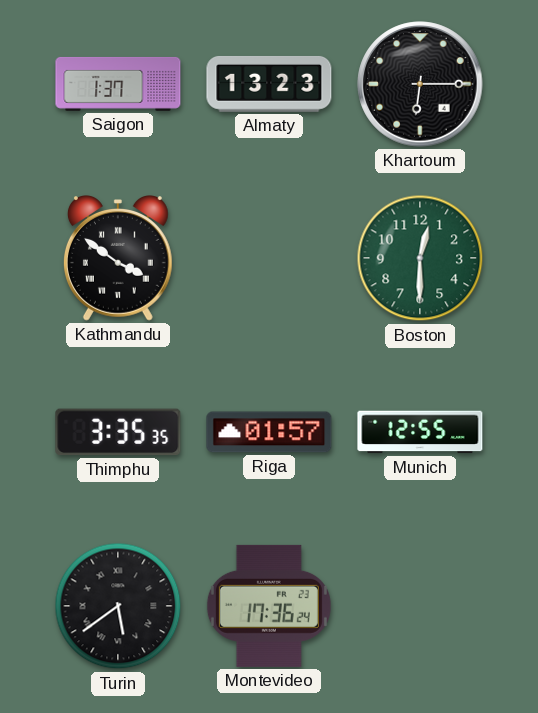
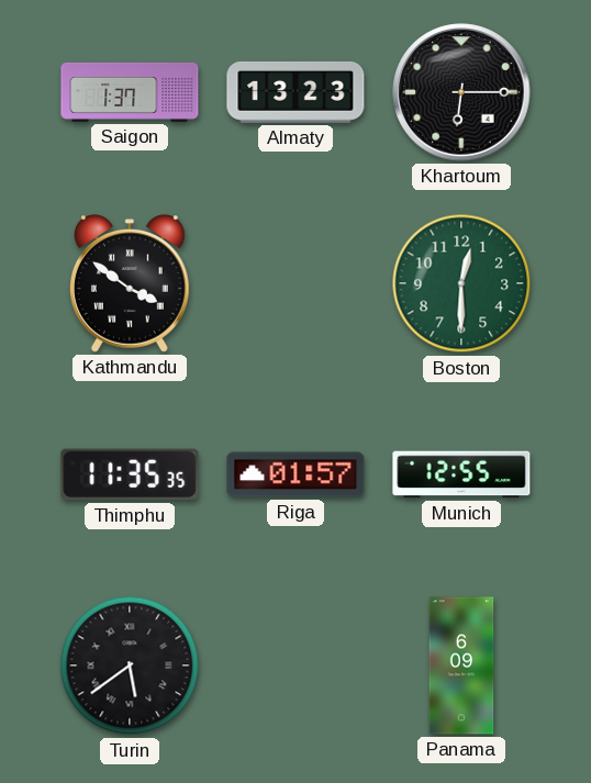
Thimphu: 3:35 -> 11:35 (130, 474)
Montevideo: 17:36 -> none (269, 606)
Panama: none -> 6:09 (461, 665)
